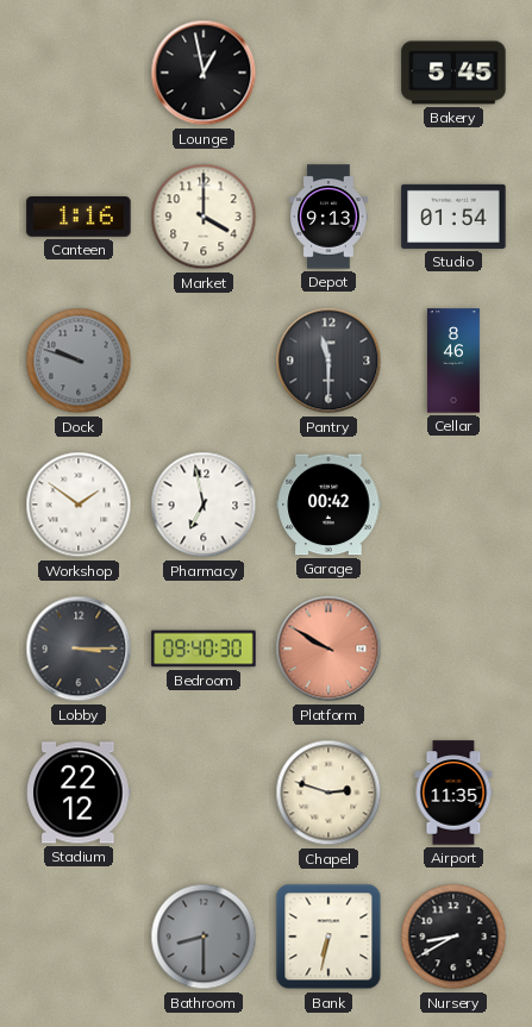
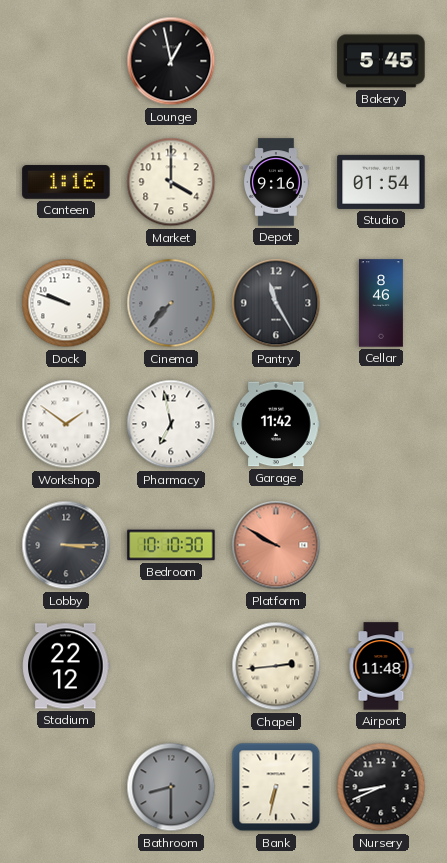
Depot: 9:13 -> 9:16 (276, 182)
Dock dial: grey -> white (66, 303)
Cinema: none -> 7:37 (171, 303)
Pantry: 11:30 -> 11:25 (276, 303)
Garage: 00:42 -> 11:42 (276, 424)
Bedroom: 09:40 -> 10:10 (171, 545)
Chapel: 2:48 -> 2:44 (276, 666)
Airport: 11:35 -> 11:48 (381, 666)
Nursery: 8:40 -> 8:41 (381, 787)
